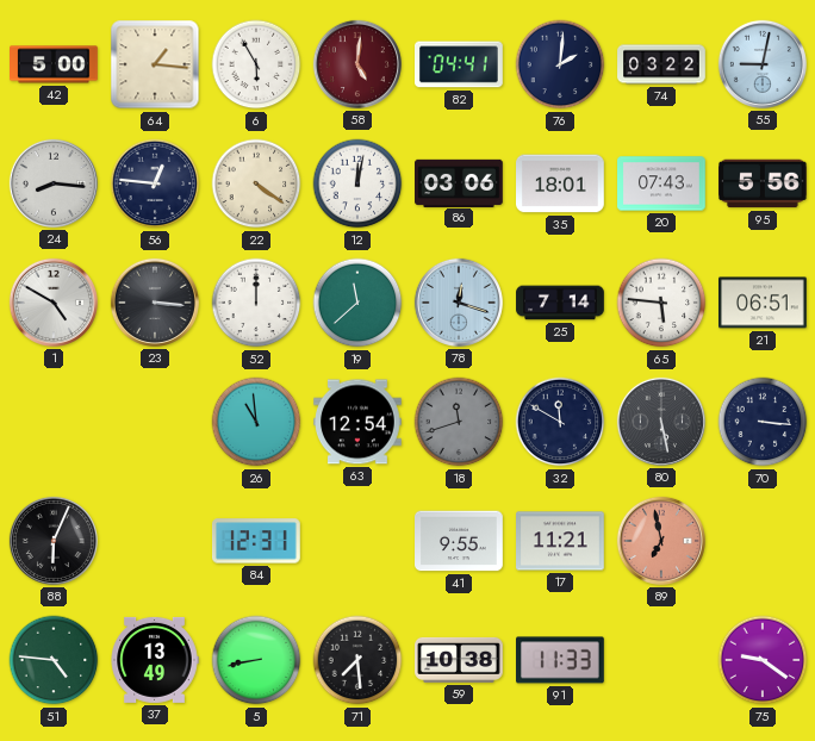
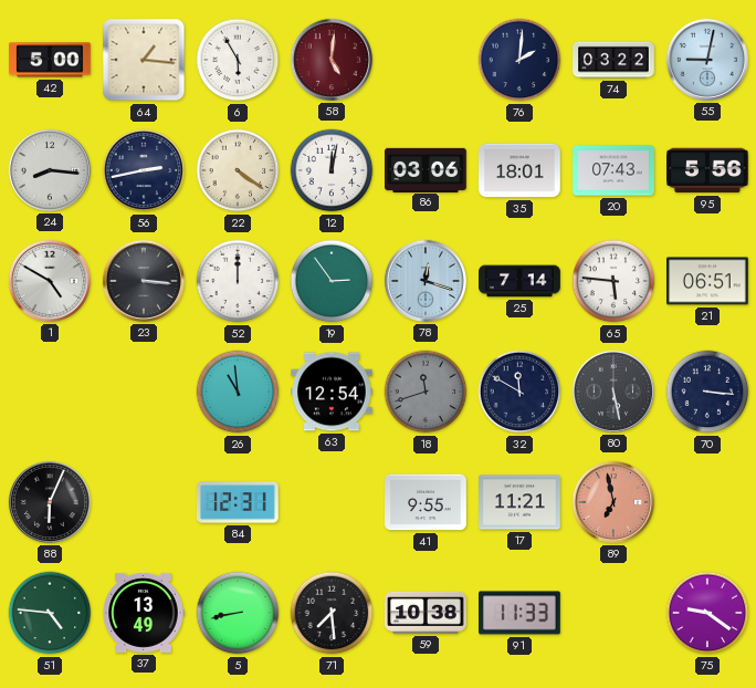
82: 04:41 -> none (460, 64)
56: 12:46 -> 2:43 (144, 170)
19: 11:38 -> 2:54 (332, 281)
